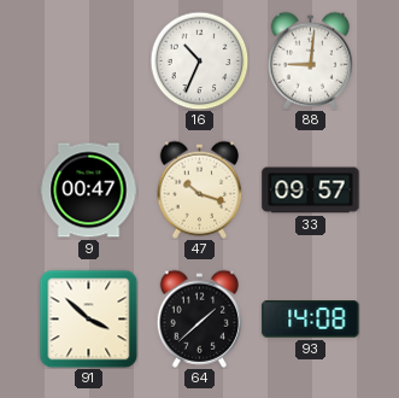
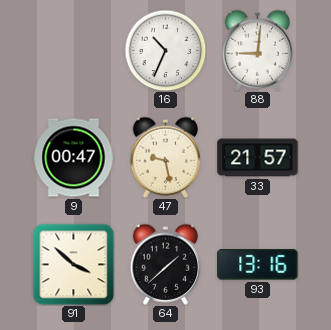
47: 10:18 -> 9:28 (166, 157)
33: 09:57 -> 21:57 (258, 158)
93: 14:08 -> 13:16 (258, 265)
